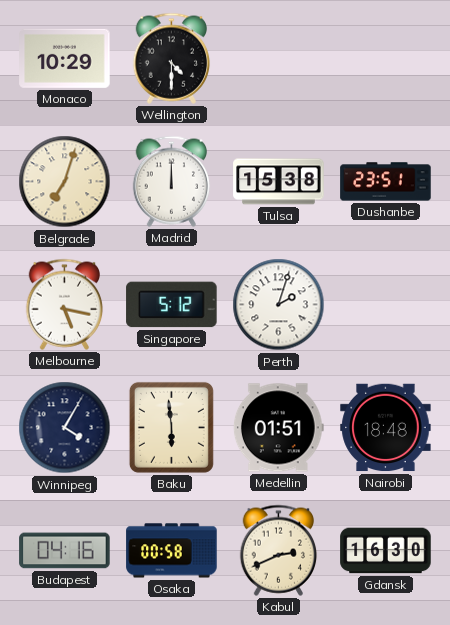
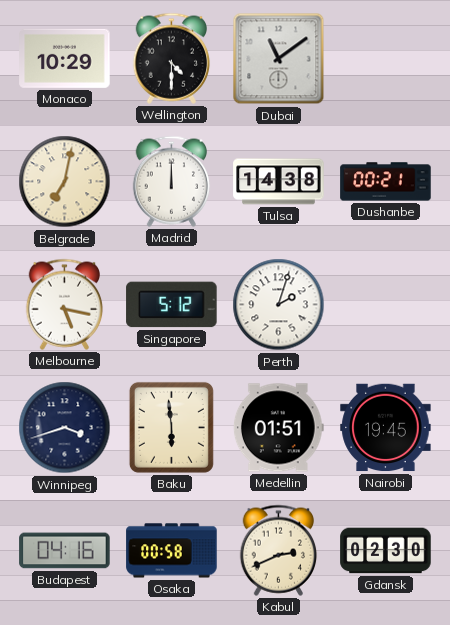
Dubai: none -> 11:09 (279, 59)
Belgrade: 7:03 -> 7:02 (65, 182)
Tulsa: 15:38 -> 14:38 (279, 182)
Dushanbe: 23:51 -> 00:21 (386, 182)
Winnipeg: 4:05 -> 3:42 (65, 428)
Nairobi: 18:48 -> 19:45 (386, 428)
Gdansk: 16:30 -> 02:30 (386, 551)
